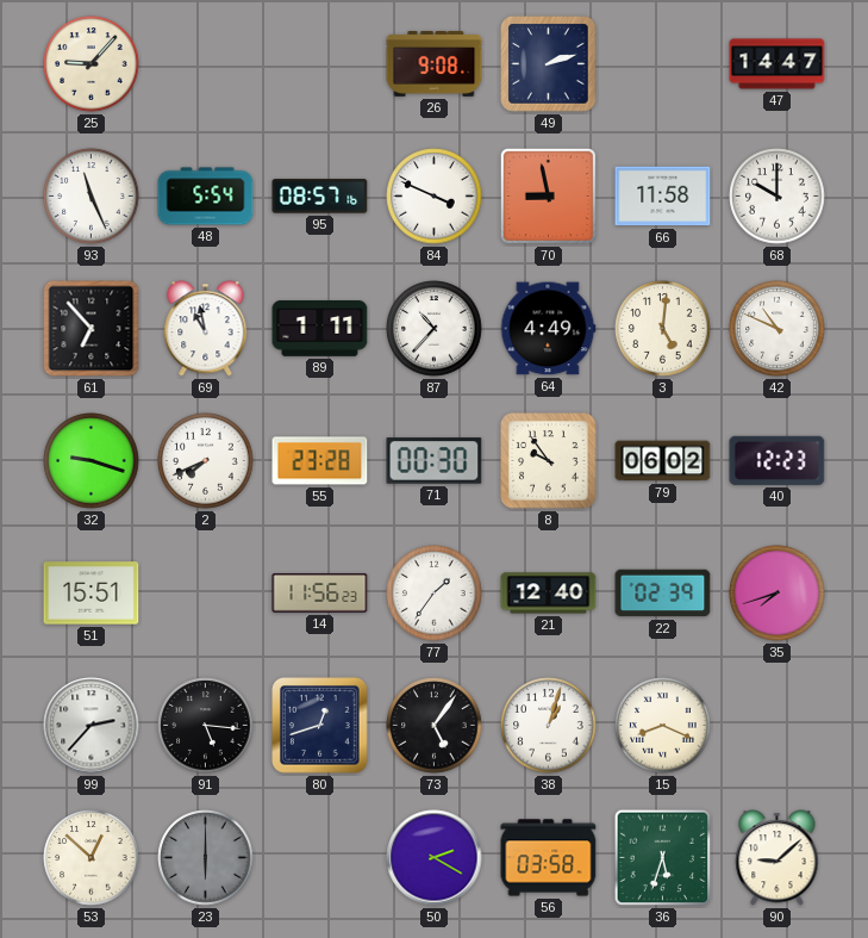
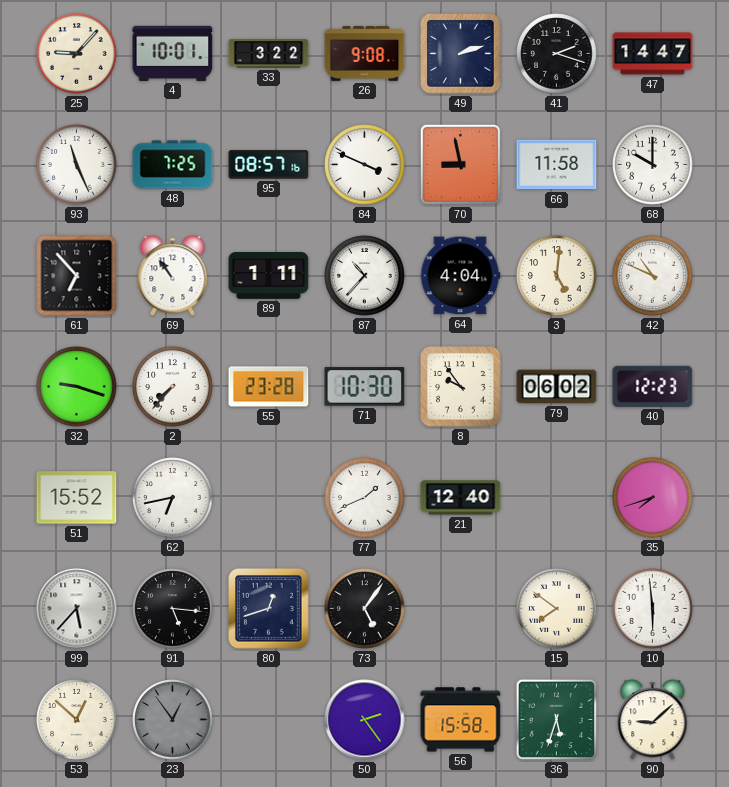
4: none -> 10:01 (173, 53)
33: none -> 3:22 (269, 54)
41: none -> 2:18 (557, 54)
48: 5:54 -> 7:25 (173, 165)
69: 10:58 -> 10:54 (173, 276)
64: 4:49 -> 4:04 (461, 276)
2: 7:41 -> 7:37 (173, 387)
71: 00:30 -> 10:30 (365, 387)
51: 15:51 -> 15:52 (77, 498)
62: none -> 6:43 (173, 498)
14: 11:56 -> none (320, 594)
77: 1:36 -> 1:41 (365, 498)
22: 02:39 -> none (663, 594)
99: 2:37 -> 5:37 (77, 609)
38: 1:03 -> none (549, 726)
15: 8:19 -> 7:51 (557, 609)
10: none -> 5:59 (653, 609)
23: 6:00 -> 12:54 (173, 720)
50: 2:20 -> 2:24 (365, 720)
56: 03:58 -> 15:58 (461, 720)
